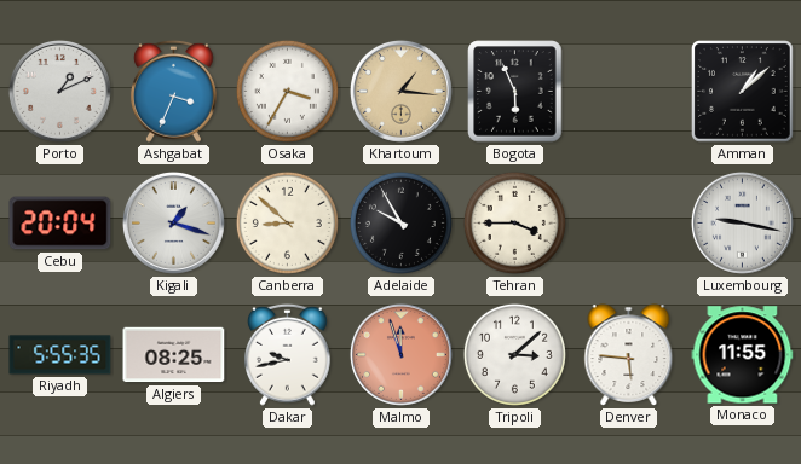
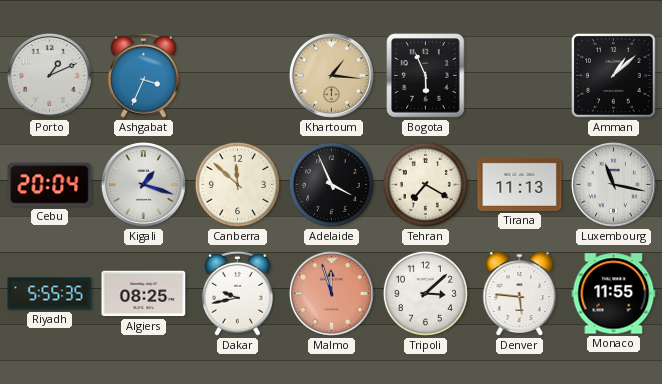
Osaka: 3:35 -> none (287, 91)
Canberra: 8:52 -> 11:52 (237, 184)
Adelaide: 9:55 -> 3:56 (331, 184)
Tehran: 3:45 -> 7:20 (425, 184)
Tirana: none -> 11:13 (520, 184)
Luxembourg: 9:17 -> 11:17 (613, 184)
